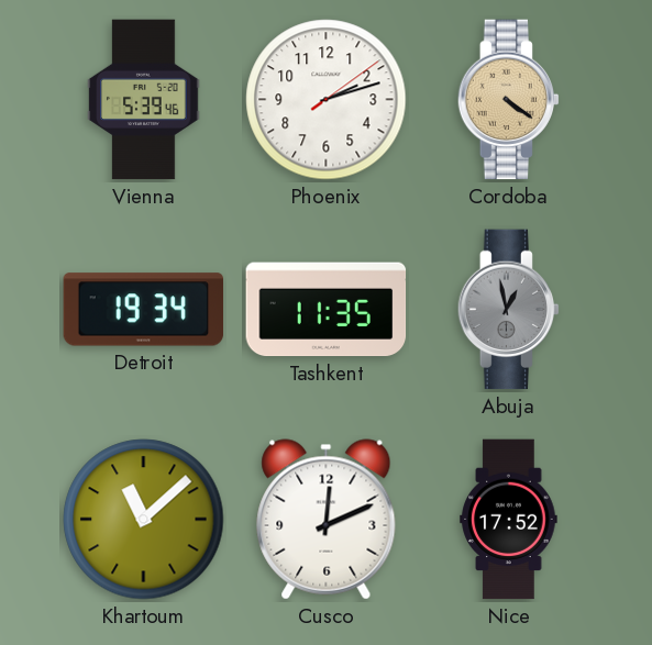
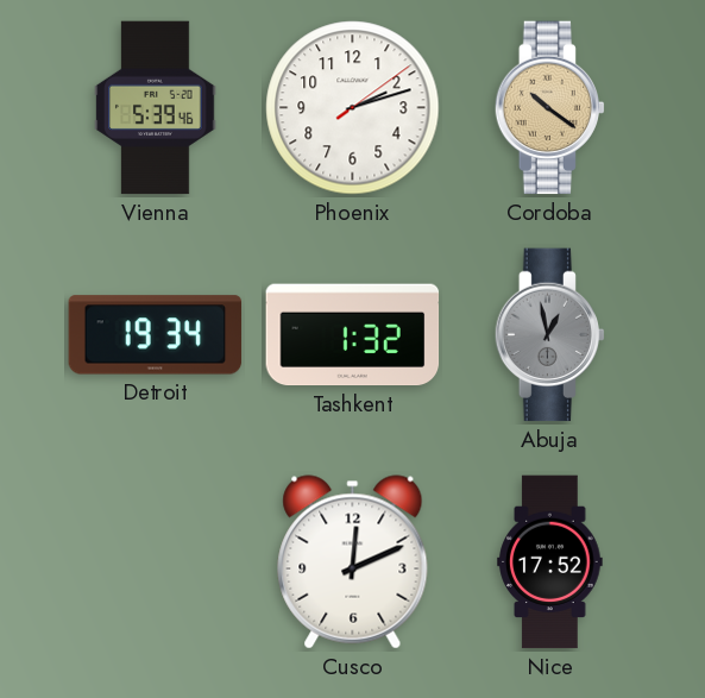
Cordoba: 4:21 -> 10:21 (549, 108)
Tashkent: 11:35 -> 1:32 (353, 335)
Khartoum: 11:08 -> none (144, 520)
